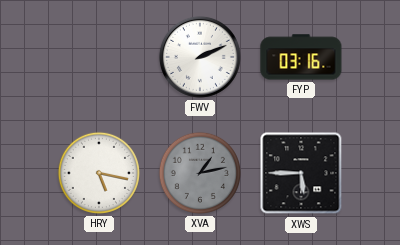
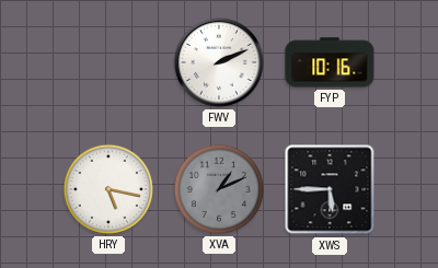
FYP: 03:16 -> 10:16 (330, 62)
XVA: 1:13 -> 1:11 (219, 189)
